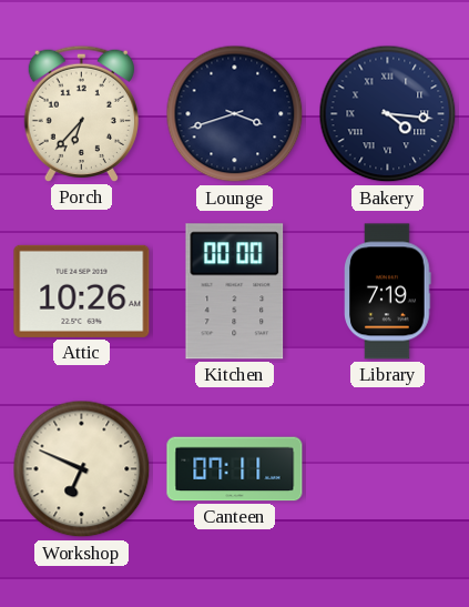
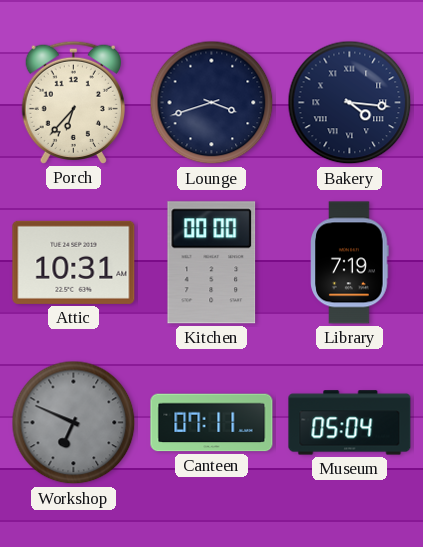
Attic: 10:26 -> 10:31 (74, 262)
Workshop dial: cream -> grey (74, 423)
Museum: none -> 05:04 (350, 423)
